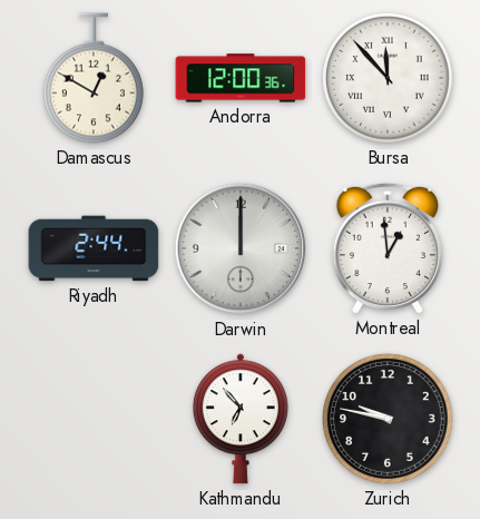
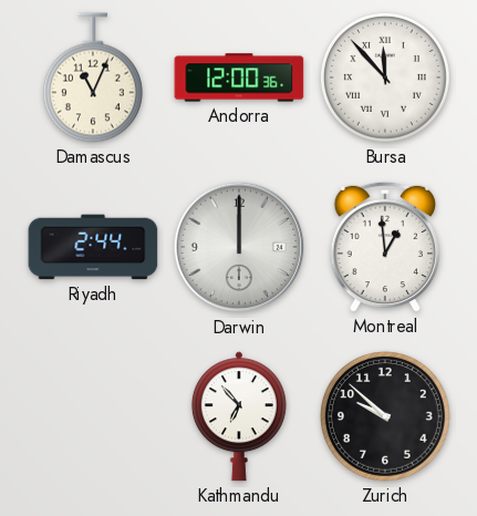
Damascus: 12:50 -> 11:04 (93, 78)
Zurich: 9:47 -> 9:52 (385, 416)
